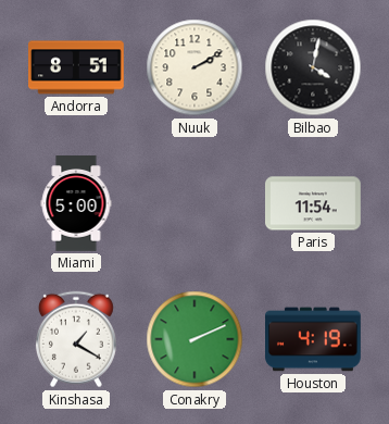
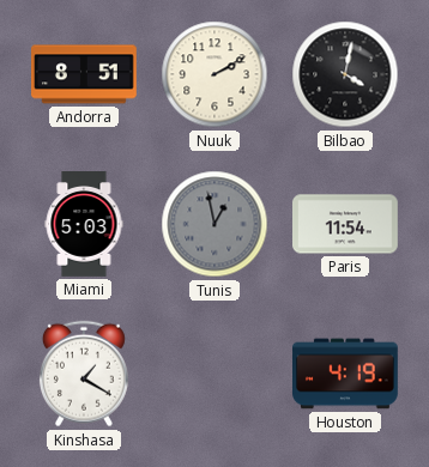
Miami: 5:00 -> 5:03 (84, 225)
Tunis: none -> 12:58 (214, 224)
Conakry: 2:11 -> none (195, 339)
